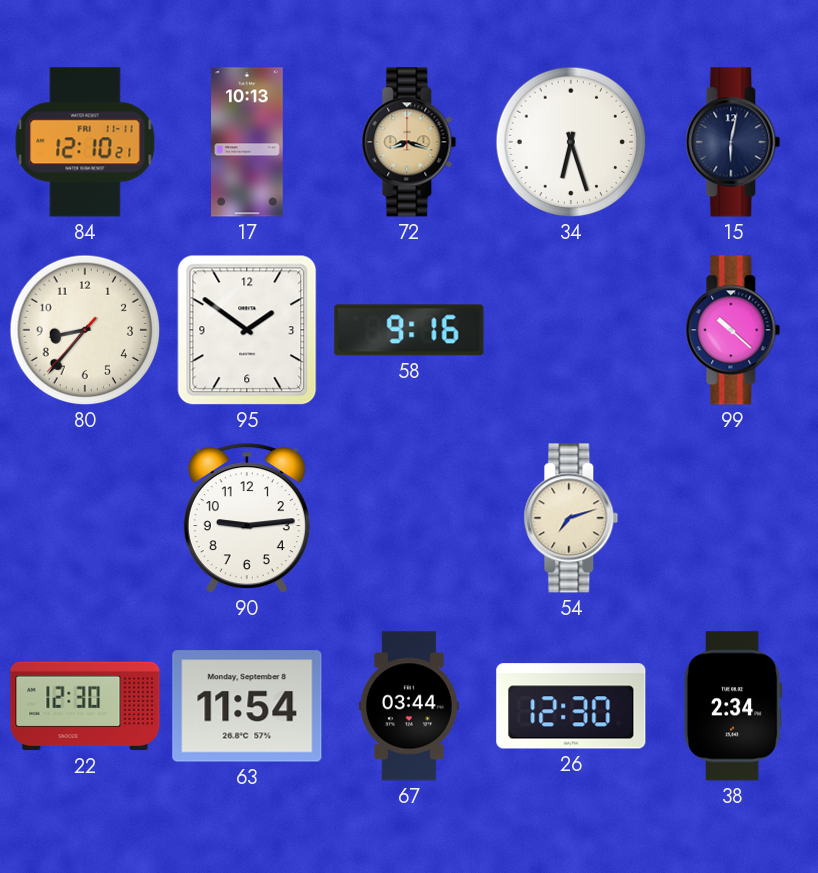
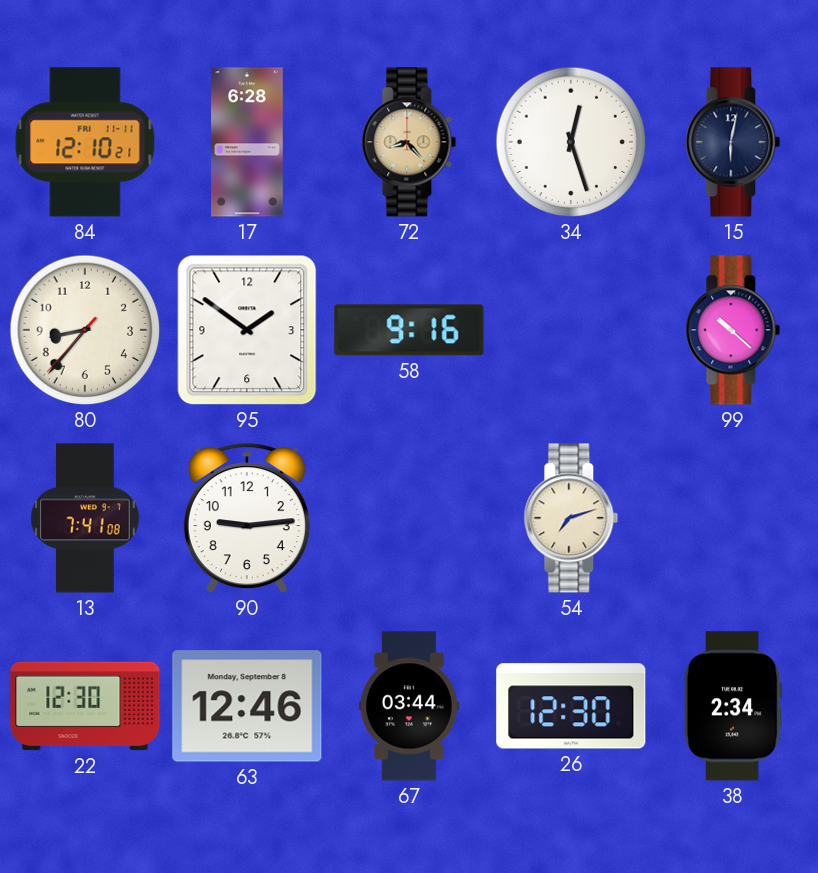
17: 10:13 -> 6:28 (247, 142)
72: 8:18 -> 8:23 (409, 142)
34: 6:27 -> 12:27 (571, 142)
13: none -> 7:41 (85, 518)
63: 11:54 -> 12:46 (247, 706)
